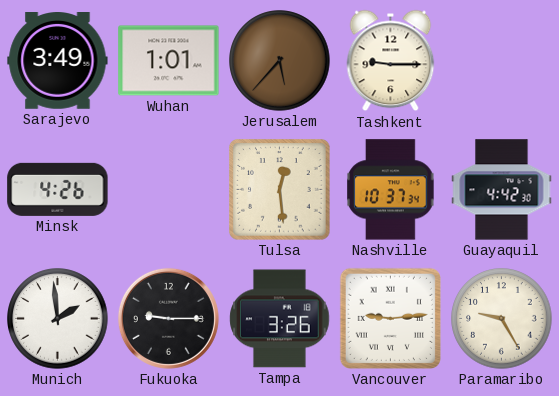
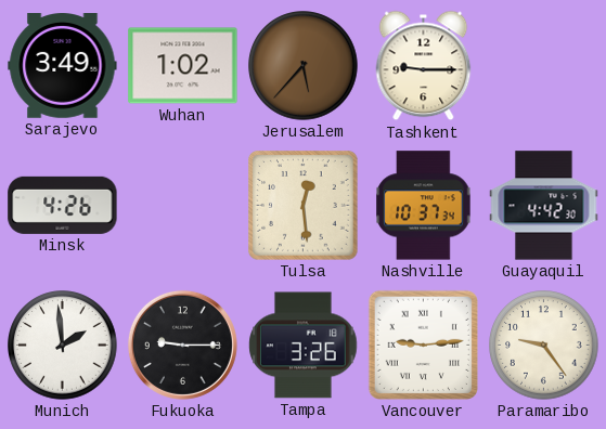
Wuhan: 1:01 -> 1:02 (183, 66)
Paramaribo: 9:25 -> 9:24 (544, 346)
